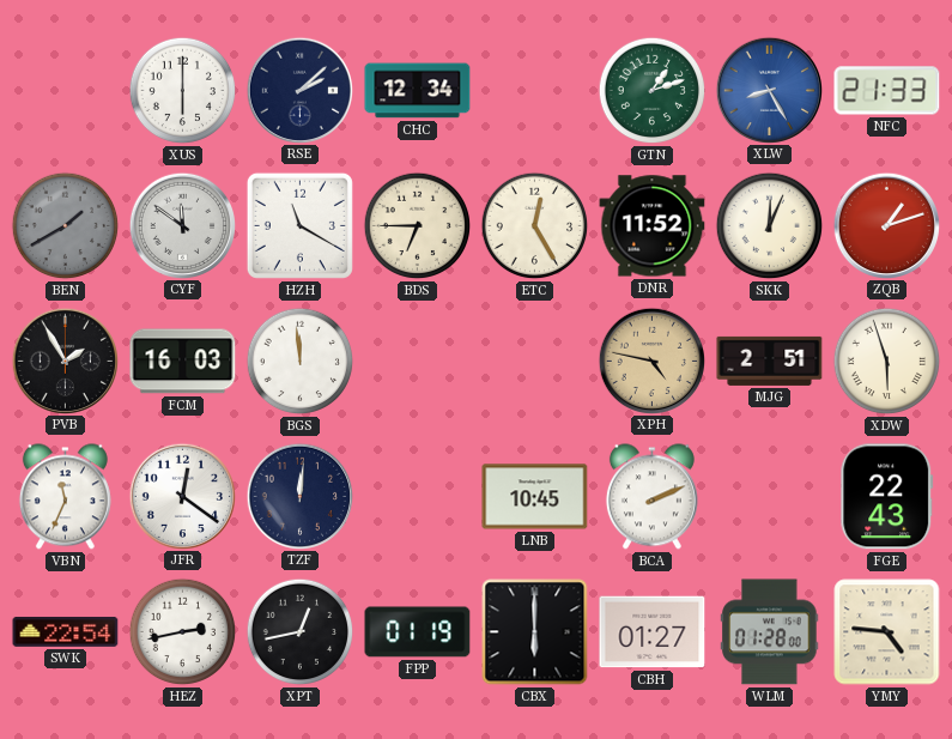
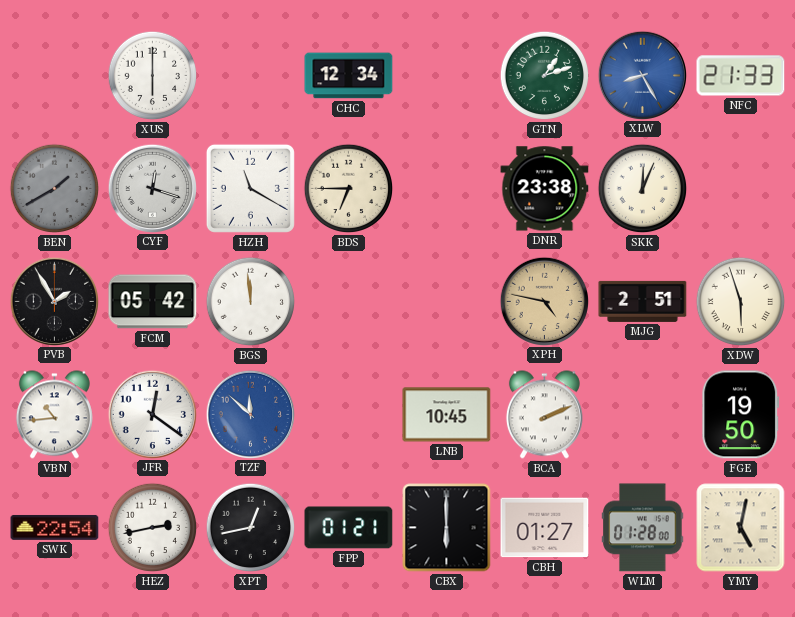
RSE: 2:08 -> none (299, 90)
CYF: 11:51 -> 12:18 (152, 188)
ETC: 12:25 -> none (535, 226)
DNR: 11:52 -> 23:38 (545, 189)
ZQB: 1:12 -> none (886, 225)
FCM: 16:03 -> 05:42 (153, 302)
VBN: 11:34 -> 10:44 (54, 415)
TZF: 12:01 -> 11:52 (250, 414)
TZF dial: navy -> blue (250, 414)
FGE: 22:43 -> 19:50 (741, 415)
FPP: 01:19 -> 01:21 (349, 528)
YMY: 4:46 -> 5:02 (741, 528)
